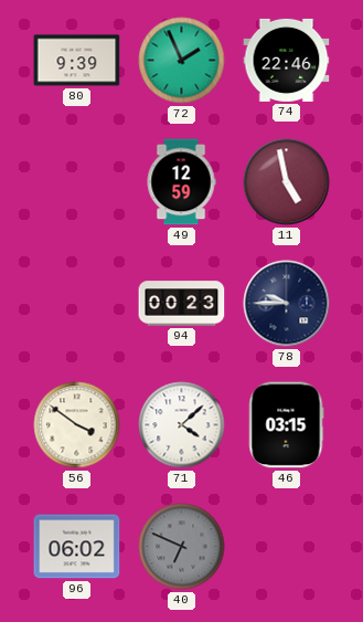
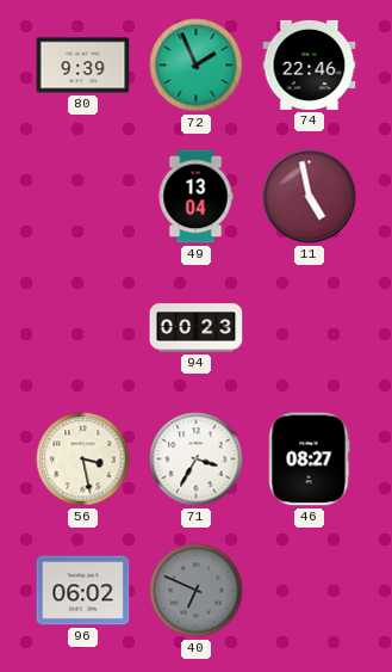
49: 12:59 -> 13:04 (195, 197)
78: 9:45 -> none (287, 304)
56: 3:51 -> 3:28 (83, 460)
71: 4:08 -> 3:35 (197, 460)
46: 03:15 -> 08:27 (309, 460)
